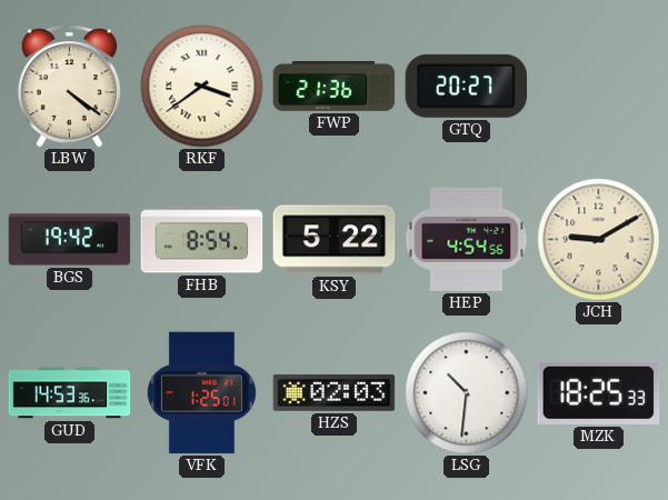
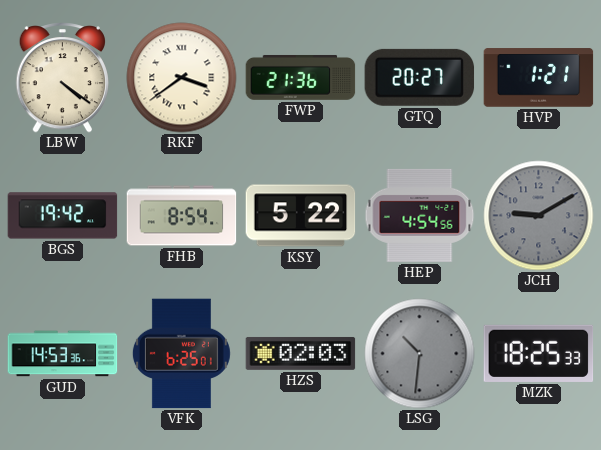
HVP: none -> 1:21 (539, 78)
JCH dial: cream -> grey (539, 216)
VFK: 1:25 -> 6:25 (181, 354)
LSG dial: white -> grey (420, 354)
